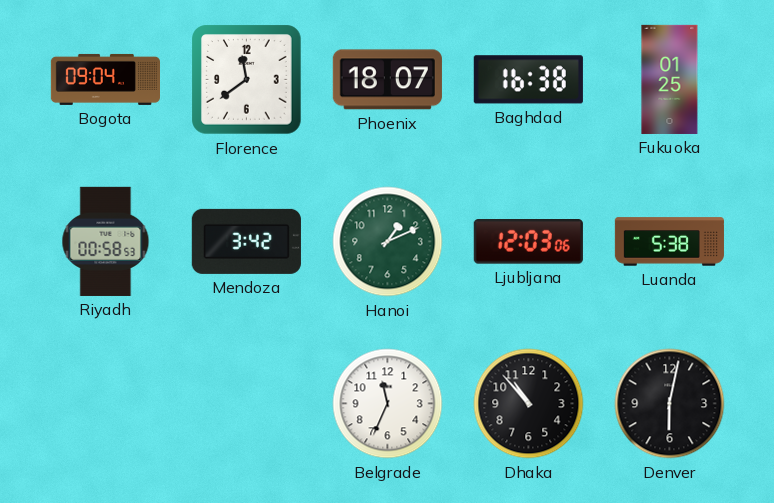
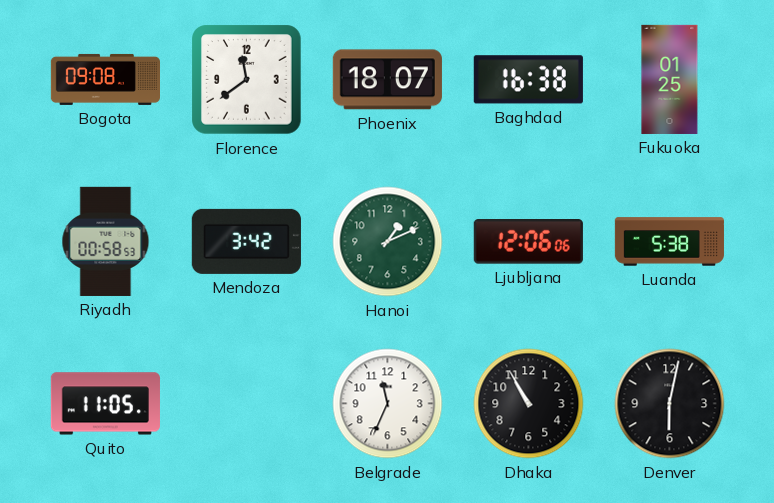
Bogota: 09:04 -> 09:08 (105, 79)
Ljubljana: 12:03 -> 12:06 (528, 242)
Quito: none -> 11:05 (105, 404)
Dhaka: 10:53 -> 10:55 (529, 404)
